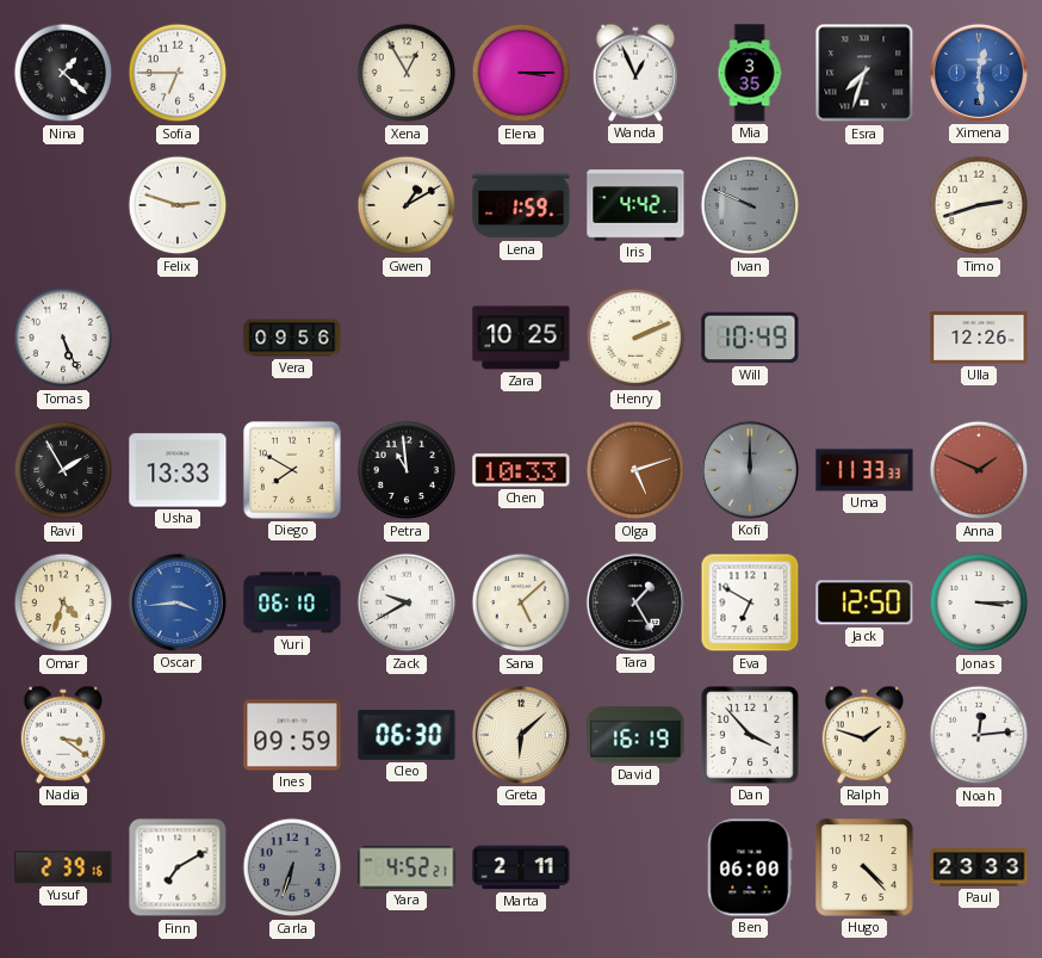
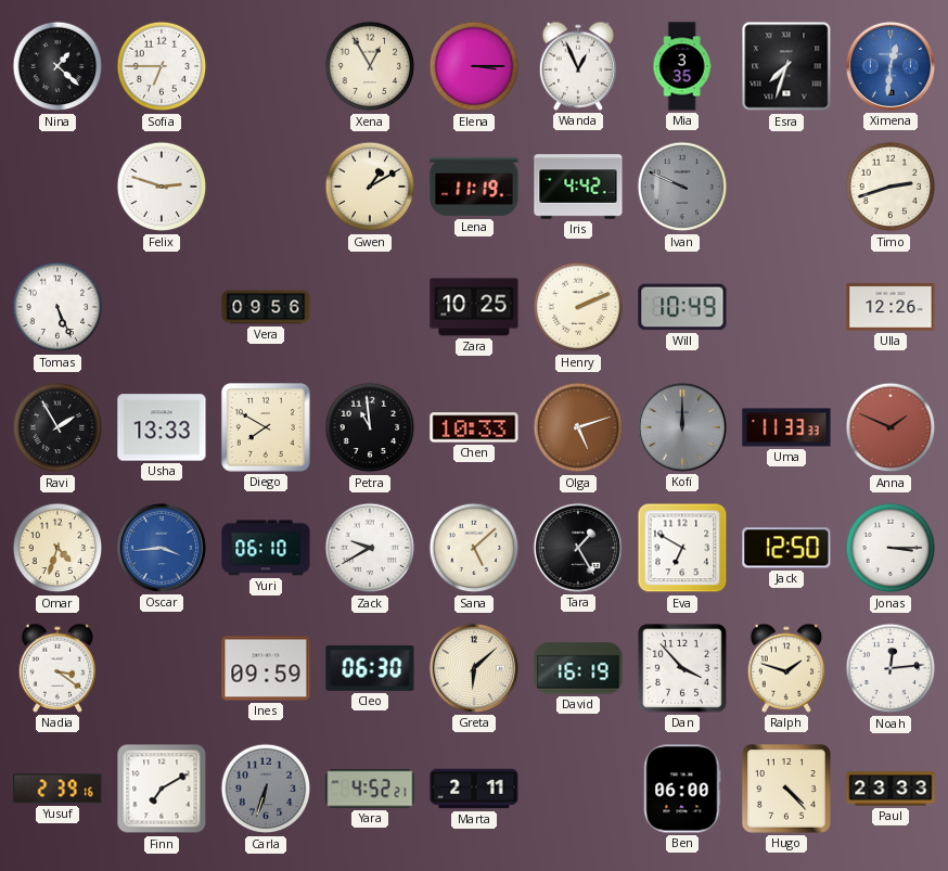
Ximena: 12:29 -> 12:31 (891, 66)
Lena: 1:59 -> 11:19 (474, 187)
